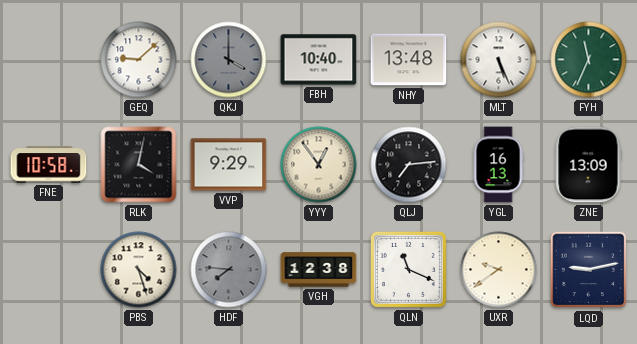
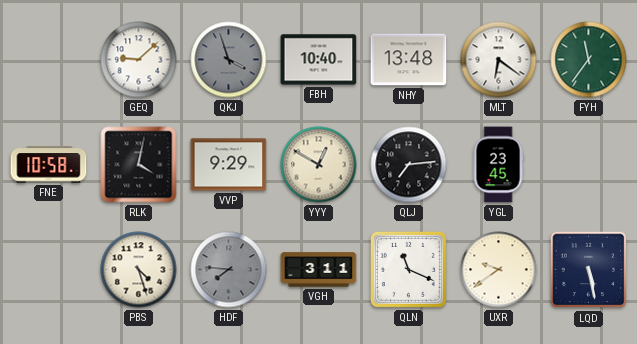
QKJ: 4:00 -> 3:57 (229, 60)
MLT: 5:26 -> 6:21 (499, 60)
FYH: 11:34 -> 11:36 (589, 60)
YYY: 12:54 -> 12:50 (319, 165)
YGL: 16:13 -> 23:45 (498, 165)
ZNE: 13:09 -> none (588, 165)
VGH: 12:38 -> 3:11 (319, 270)
LQD: 9:13 -> 5:28 (589, 270)
